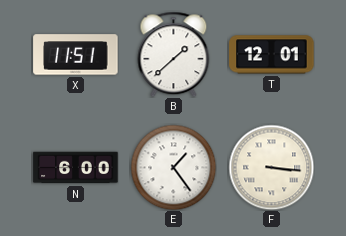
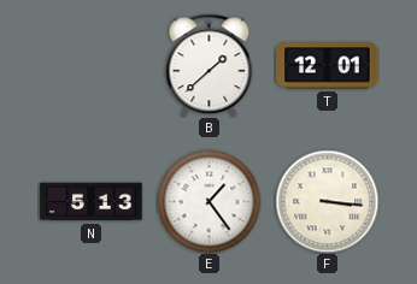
X: 11:51 -> none (76, 55)
N: 6:00 -> 5:13 (92, 202)
